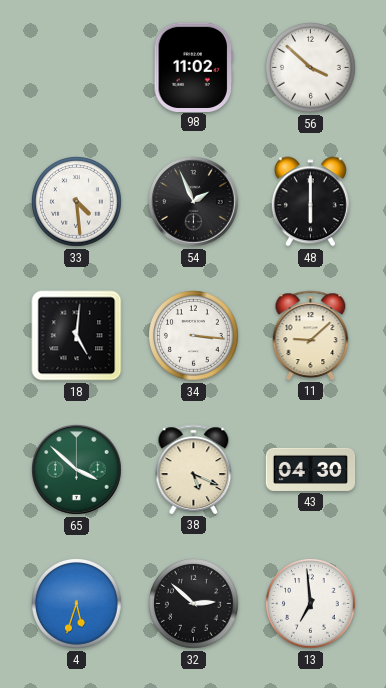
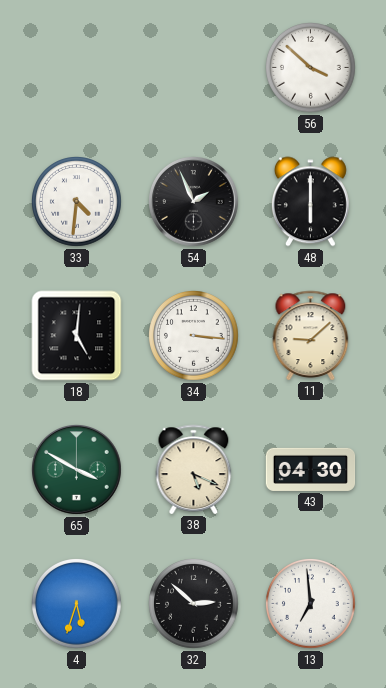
98: 11:02 -> none (193, 67)
33: 4:29 -> 4:31 (77, 202)
65: 3:52 -> 3:50 (77, 470)
